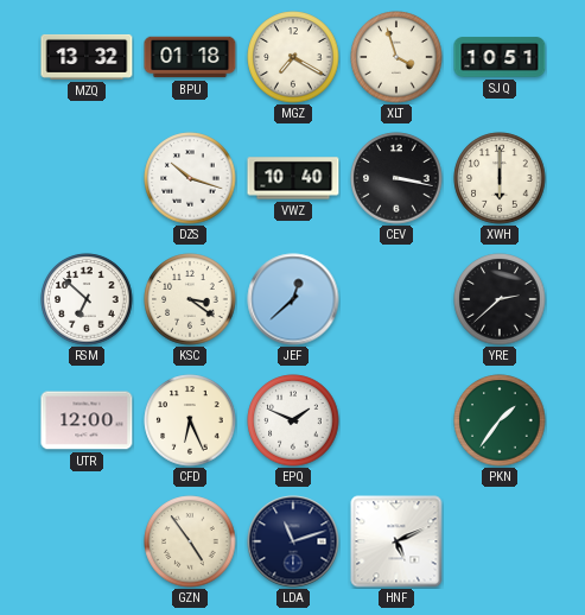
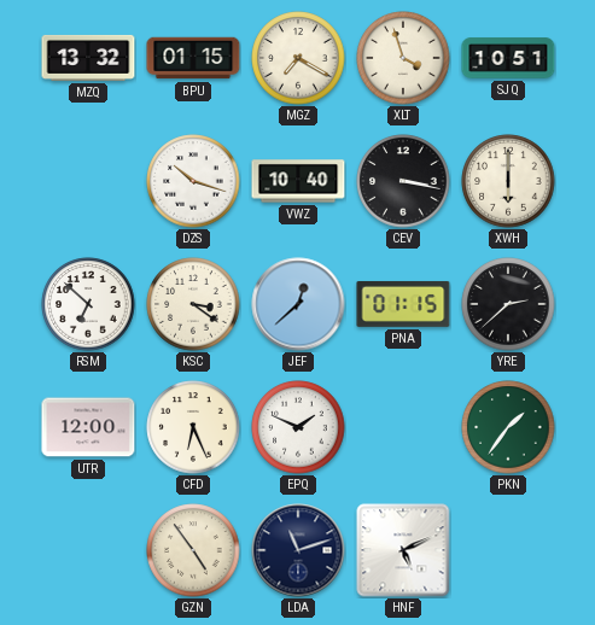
BPU: 01:18 -> 01:15 (193, 58)
PNA: none -> 01:15 (403, 304)
